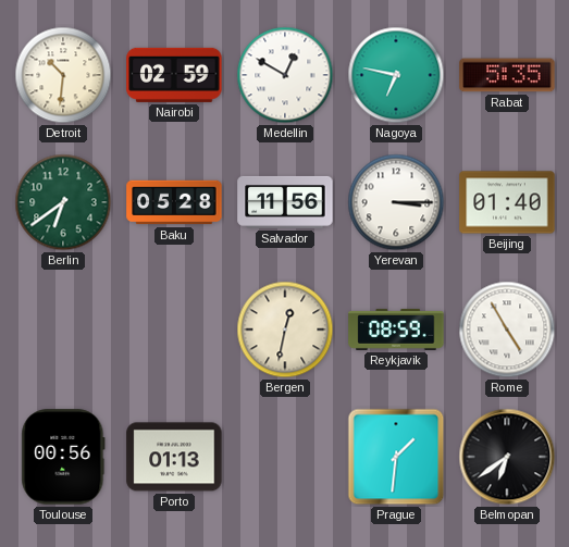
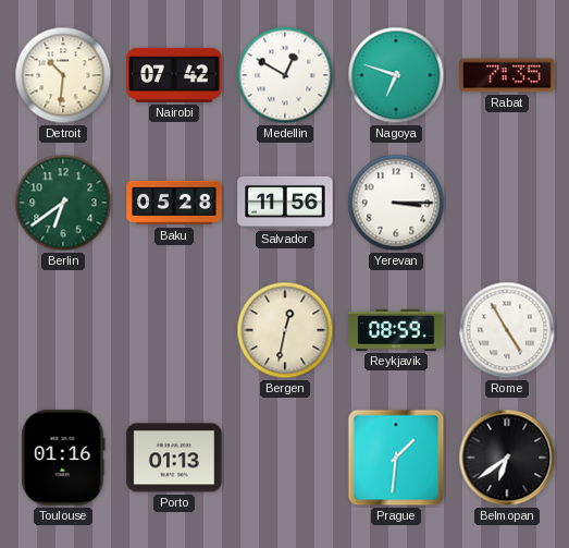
Nairobi: 02:59 -> 07:42 (174, 75)
Nagoya: 6:47 -> 6:48 (396, 75)
Rabat: 5:35 -> 7:35 (507, 75)
Beijing: 01:40 -> none (507, 202)
Toulouse: 00:56 -> 01:16 (63, 458)
